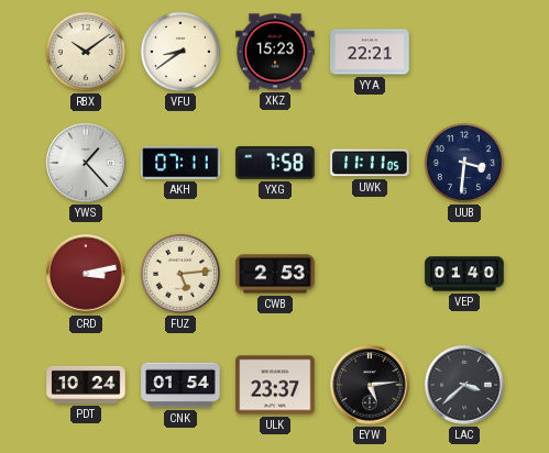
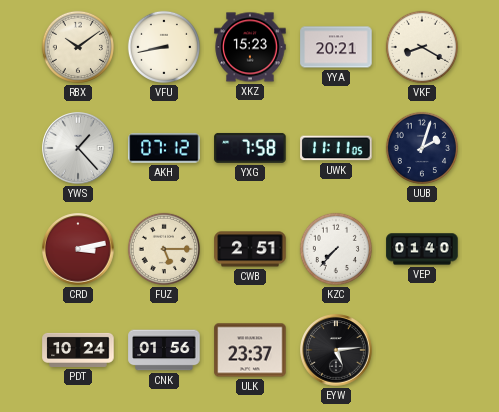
VFU: 8:39 -> 8:43 (164, 47)
YYA: 22:21 -> 20:21 (336, 47)
VKF: none -> 8:20 (422, 47)
AKH: 07:11 -> 07:12 (164, 148)
UUB: 3:31 -> 2:03 (422, 148)
FUZ: 5:14 -> 5:15 (164, 249)
CWB: 2:53 -> 2:51 (250, 249)
KZC: none -> 7:37 (336, 249)
CNK: 01:54 -> 01:56 (164, 350)
LAC: 3:38 -> none (464, 385)
